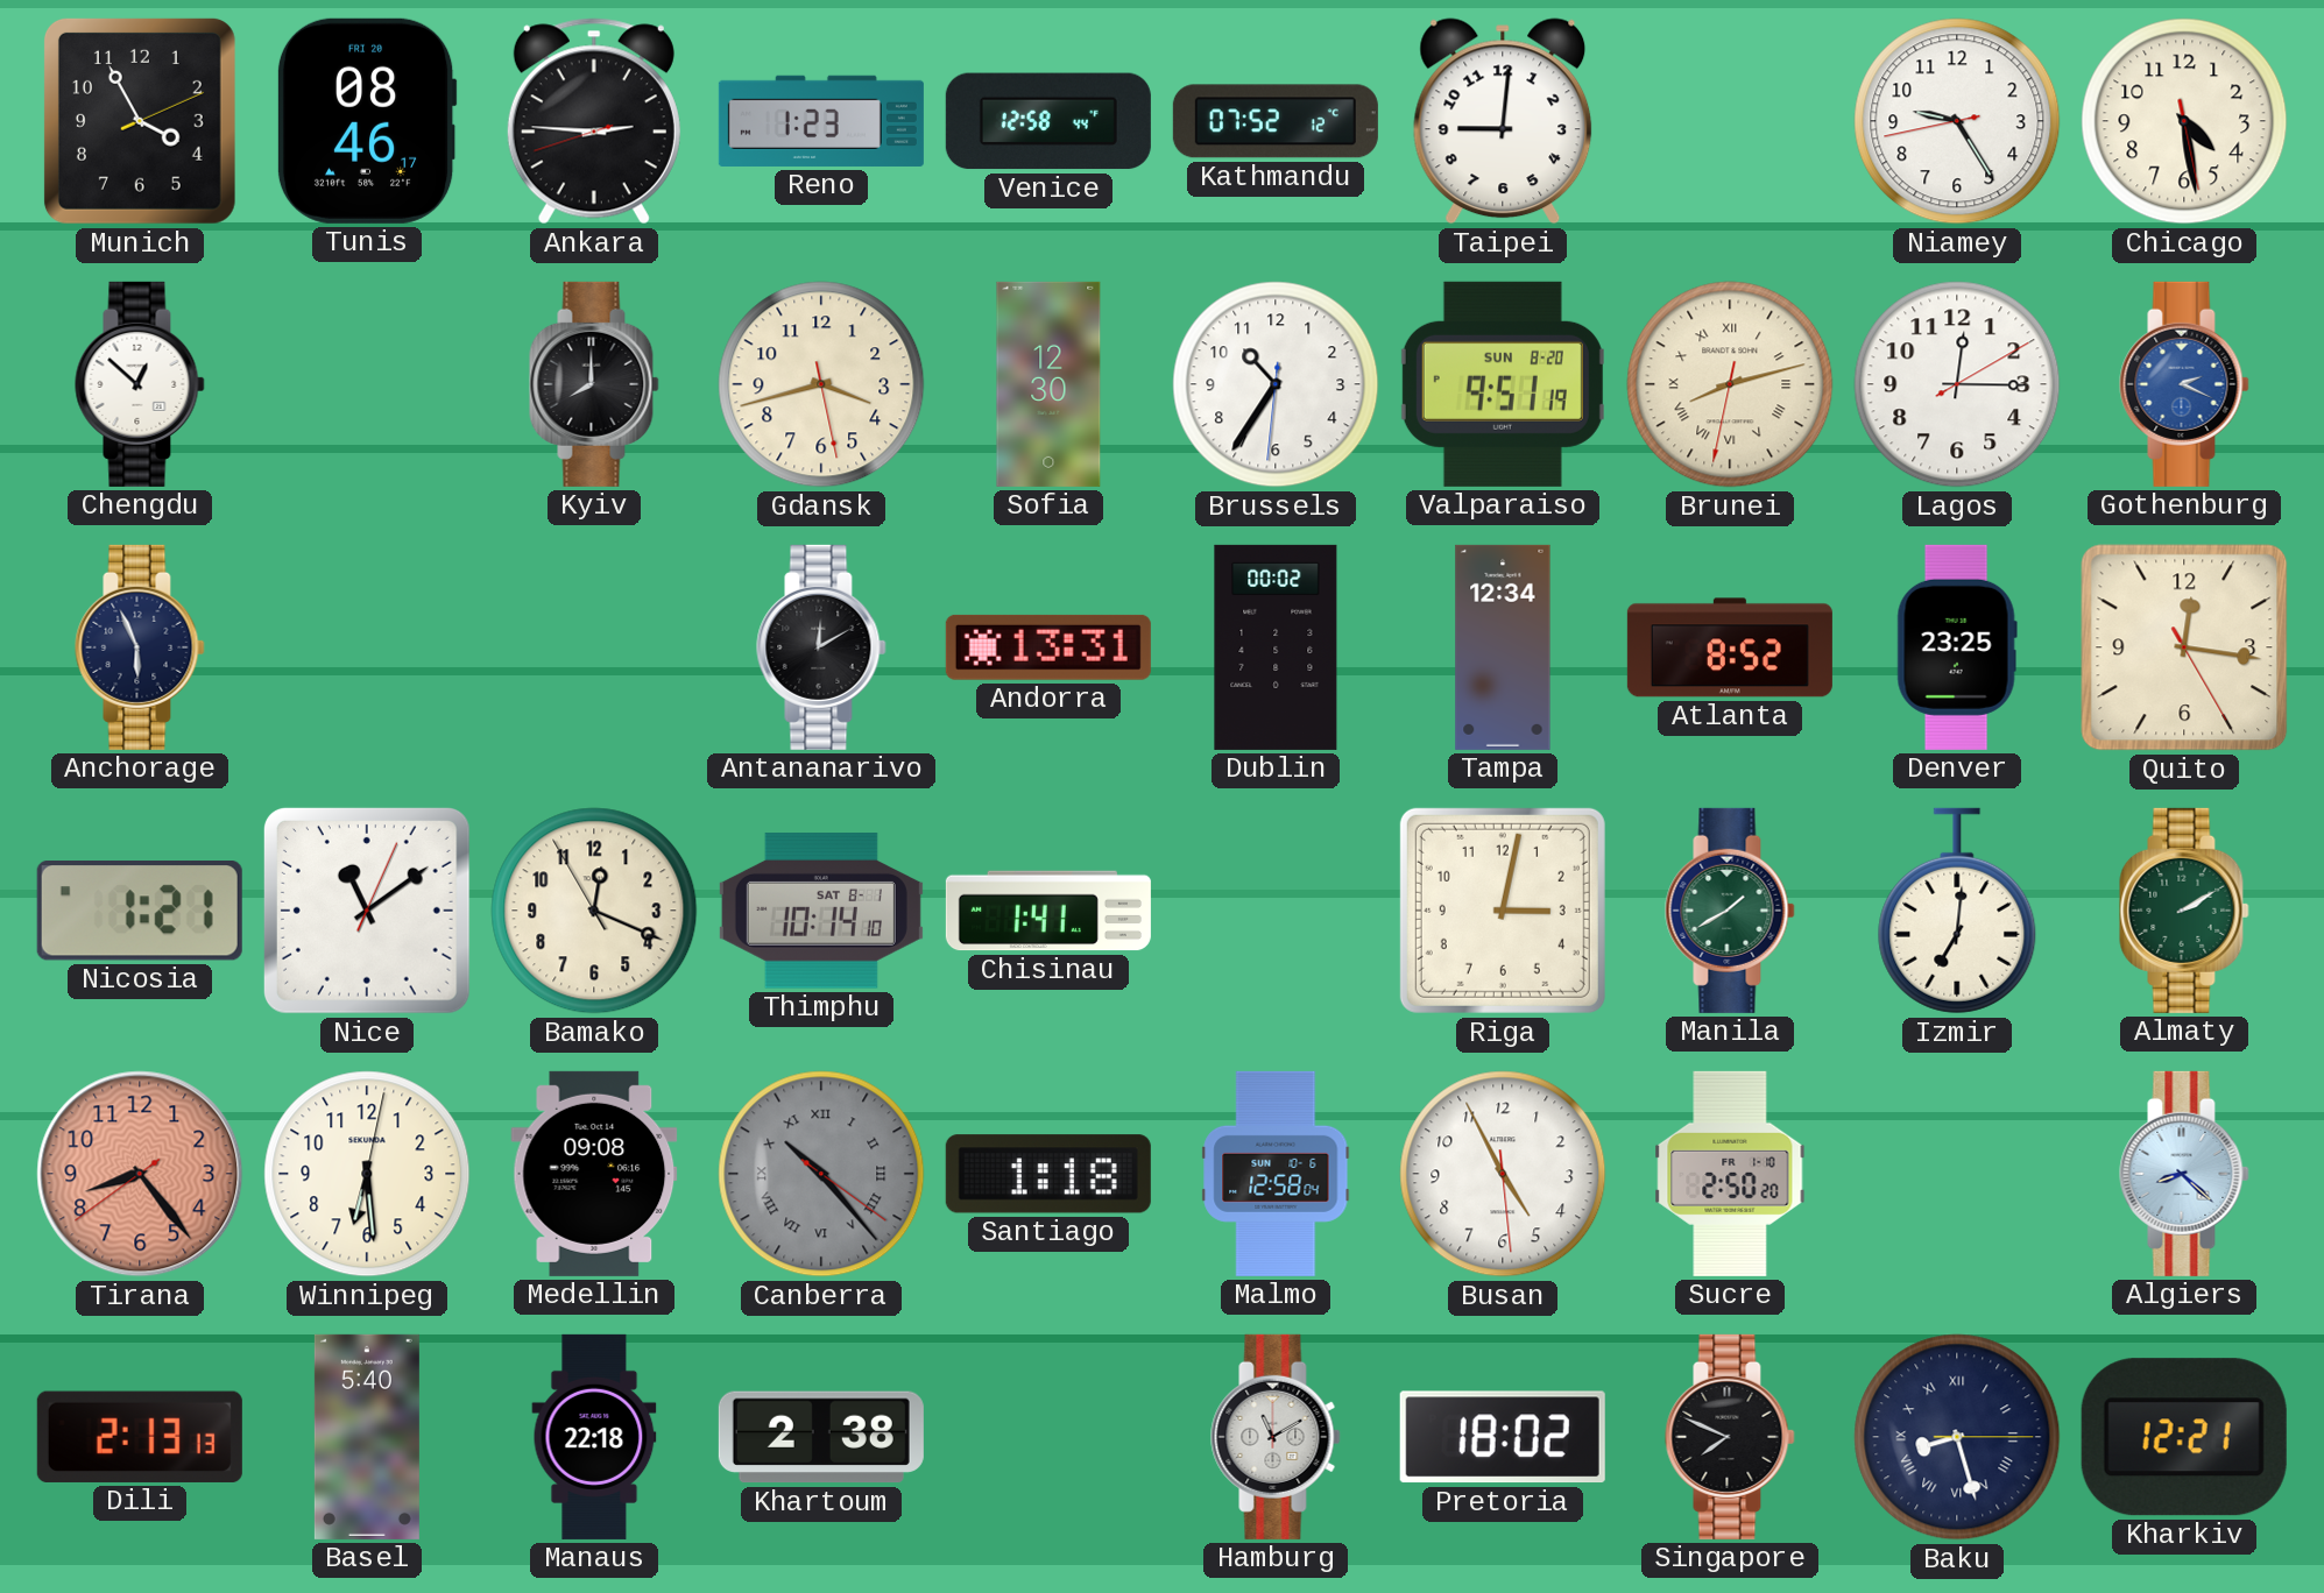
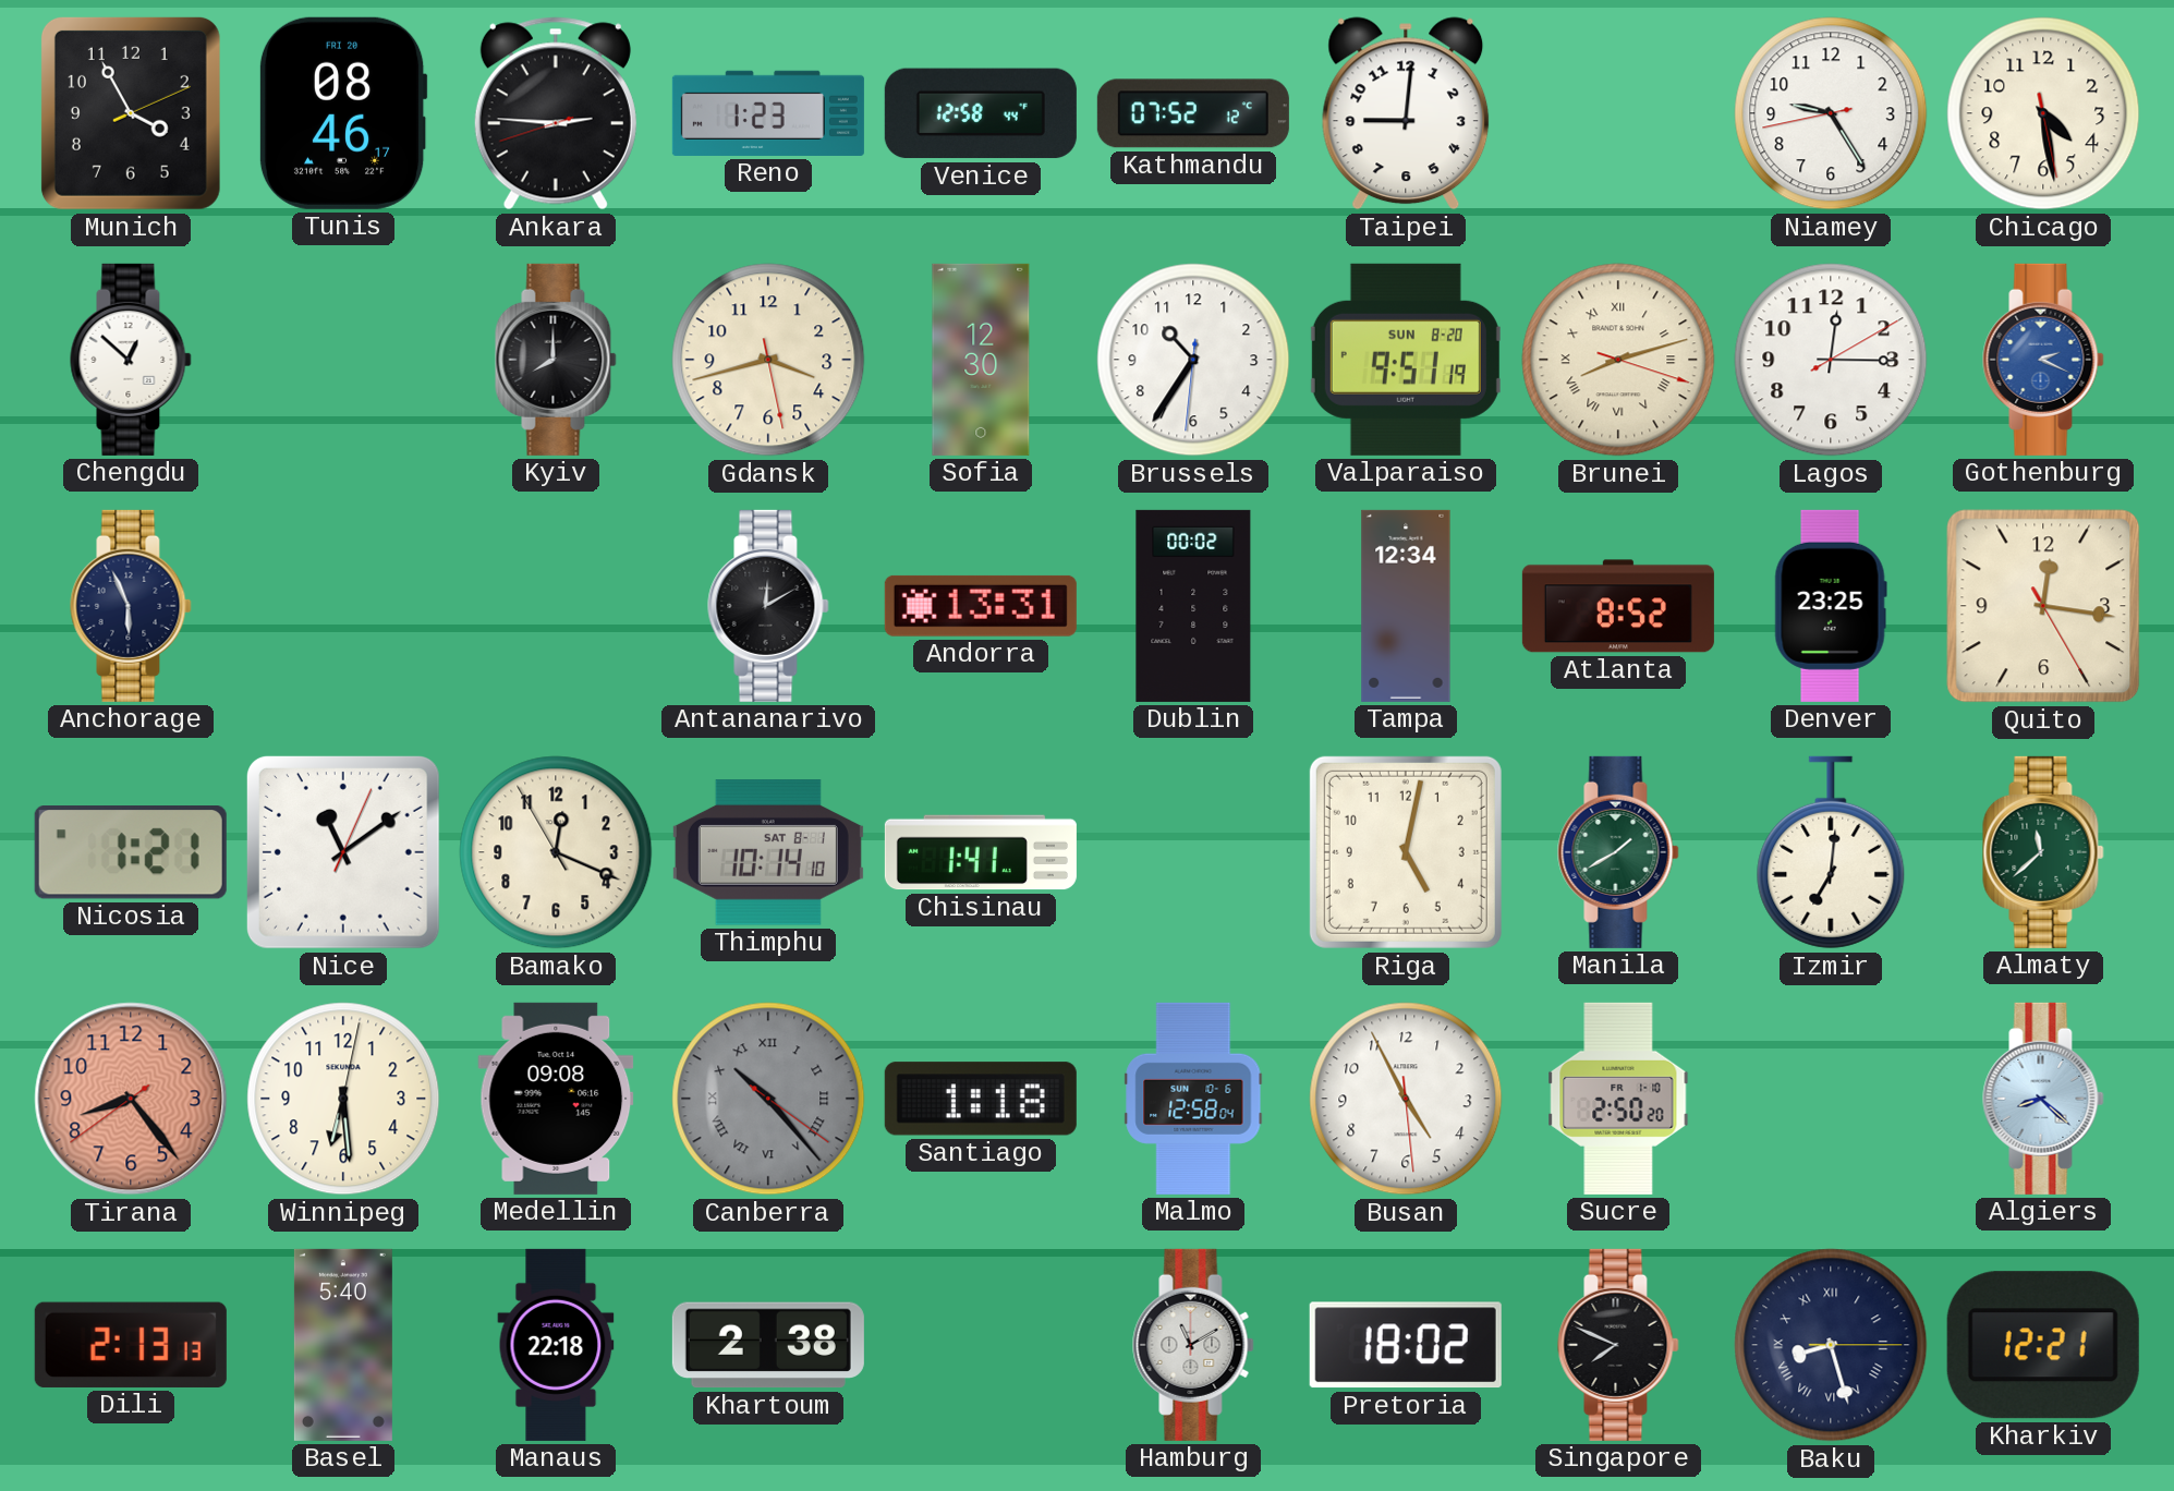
Brunei: 8:12:32 -> 8:12:18 (1618, 360)
Riga: 3:02 -> 5:02 (1406, 852)
Almaty: 2:10 -> 11:38 (2043, 852)
